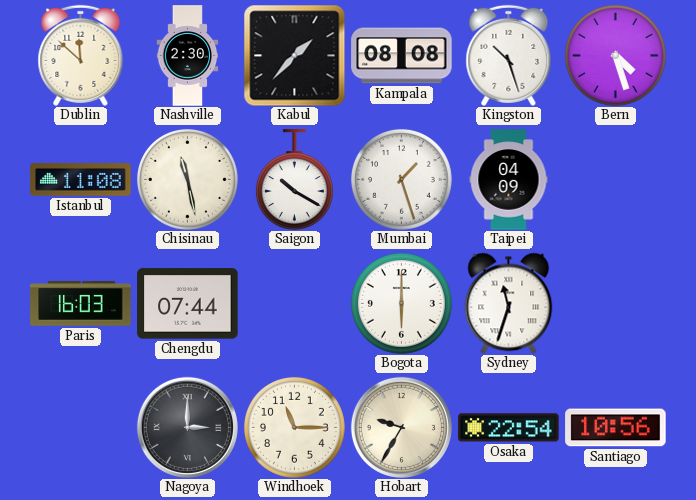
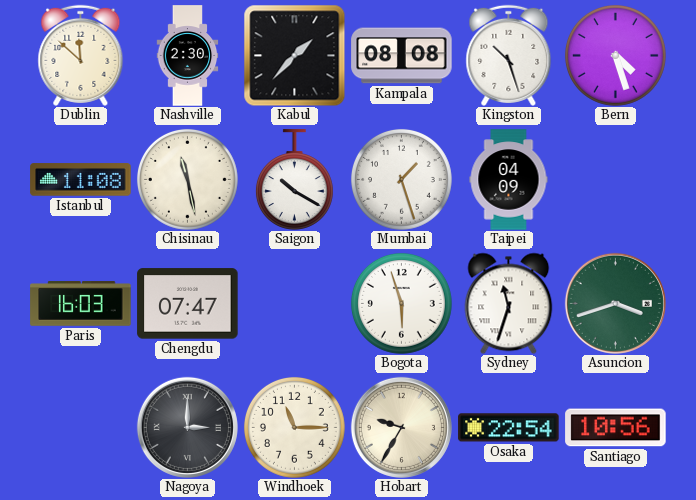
Chengdu: 07:44 -> 07:47 (188, 304)
Bogota: 6:00 -> 5:57 (401, 303)
Asuncion: none -> 3:42 (615, 303)
